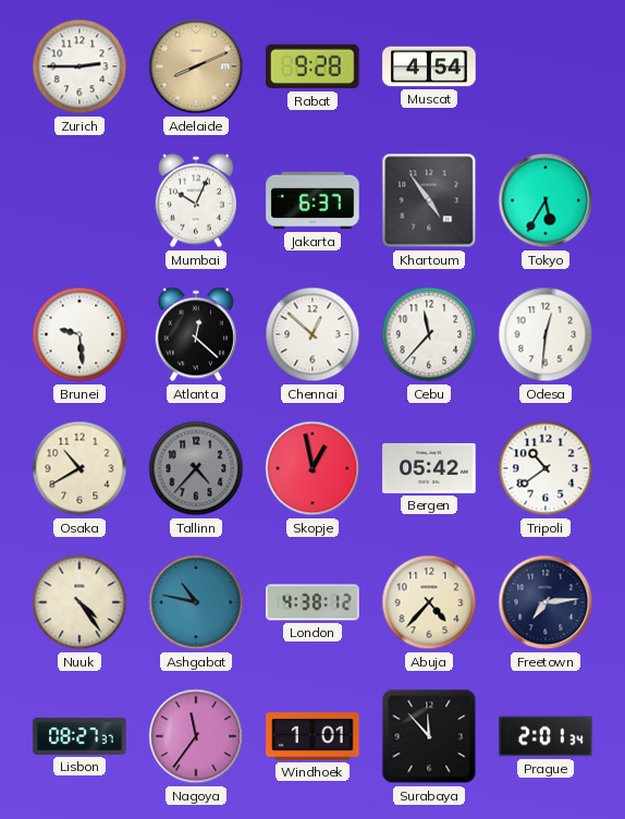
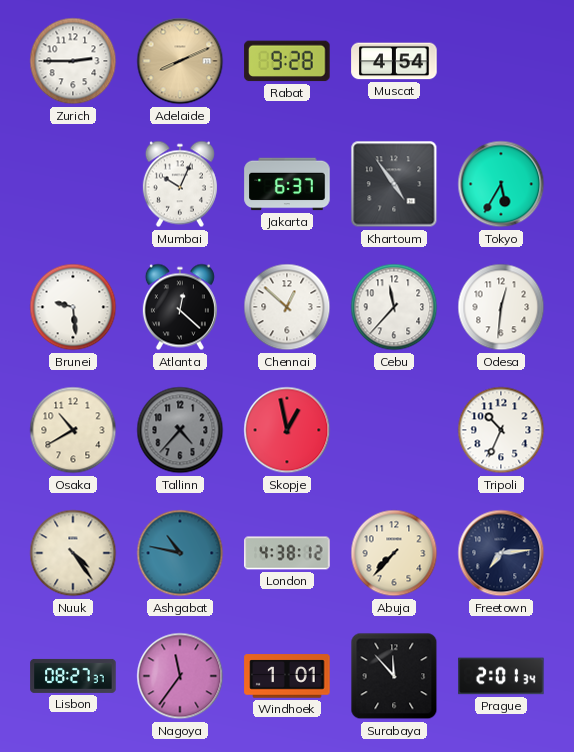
Bergen: 05:42 -> none (429, 468)
Tripoli: 10:39 -> 10:34 (501, 430)
Abuja: 4:37 -> 7:37 (394, 553)
